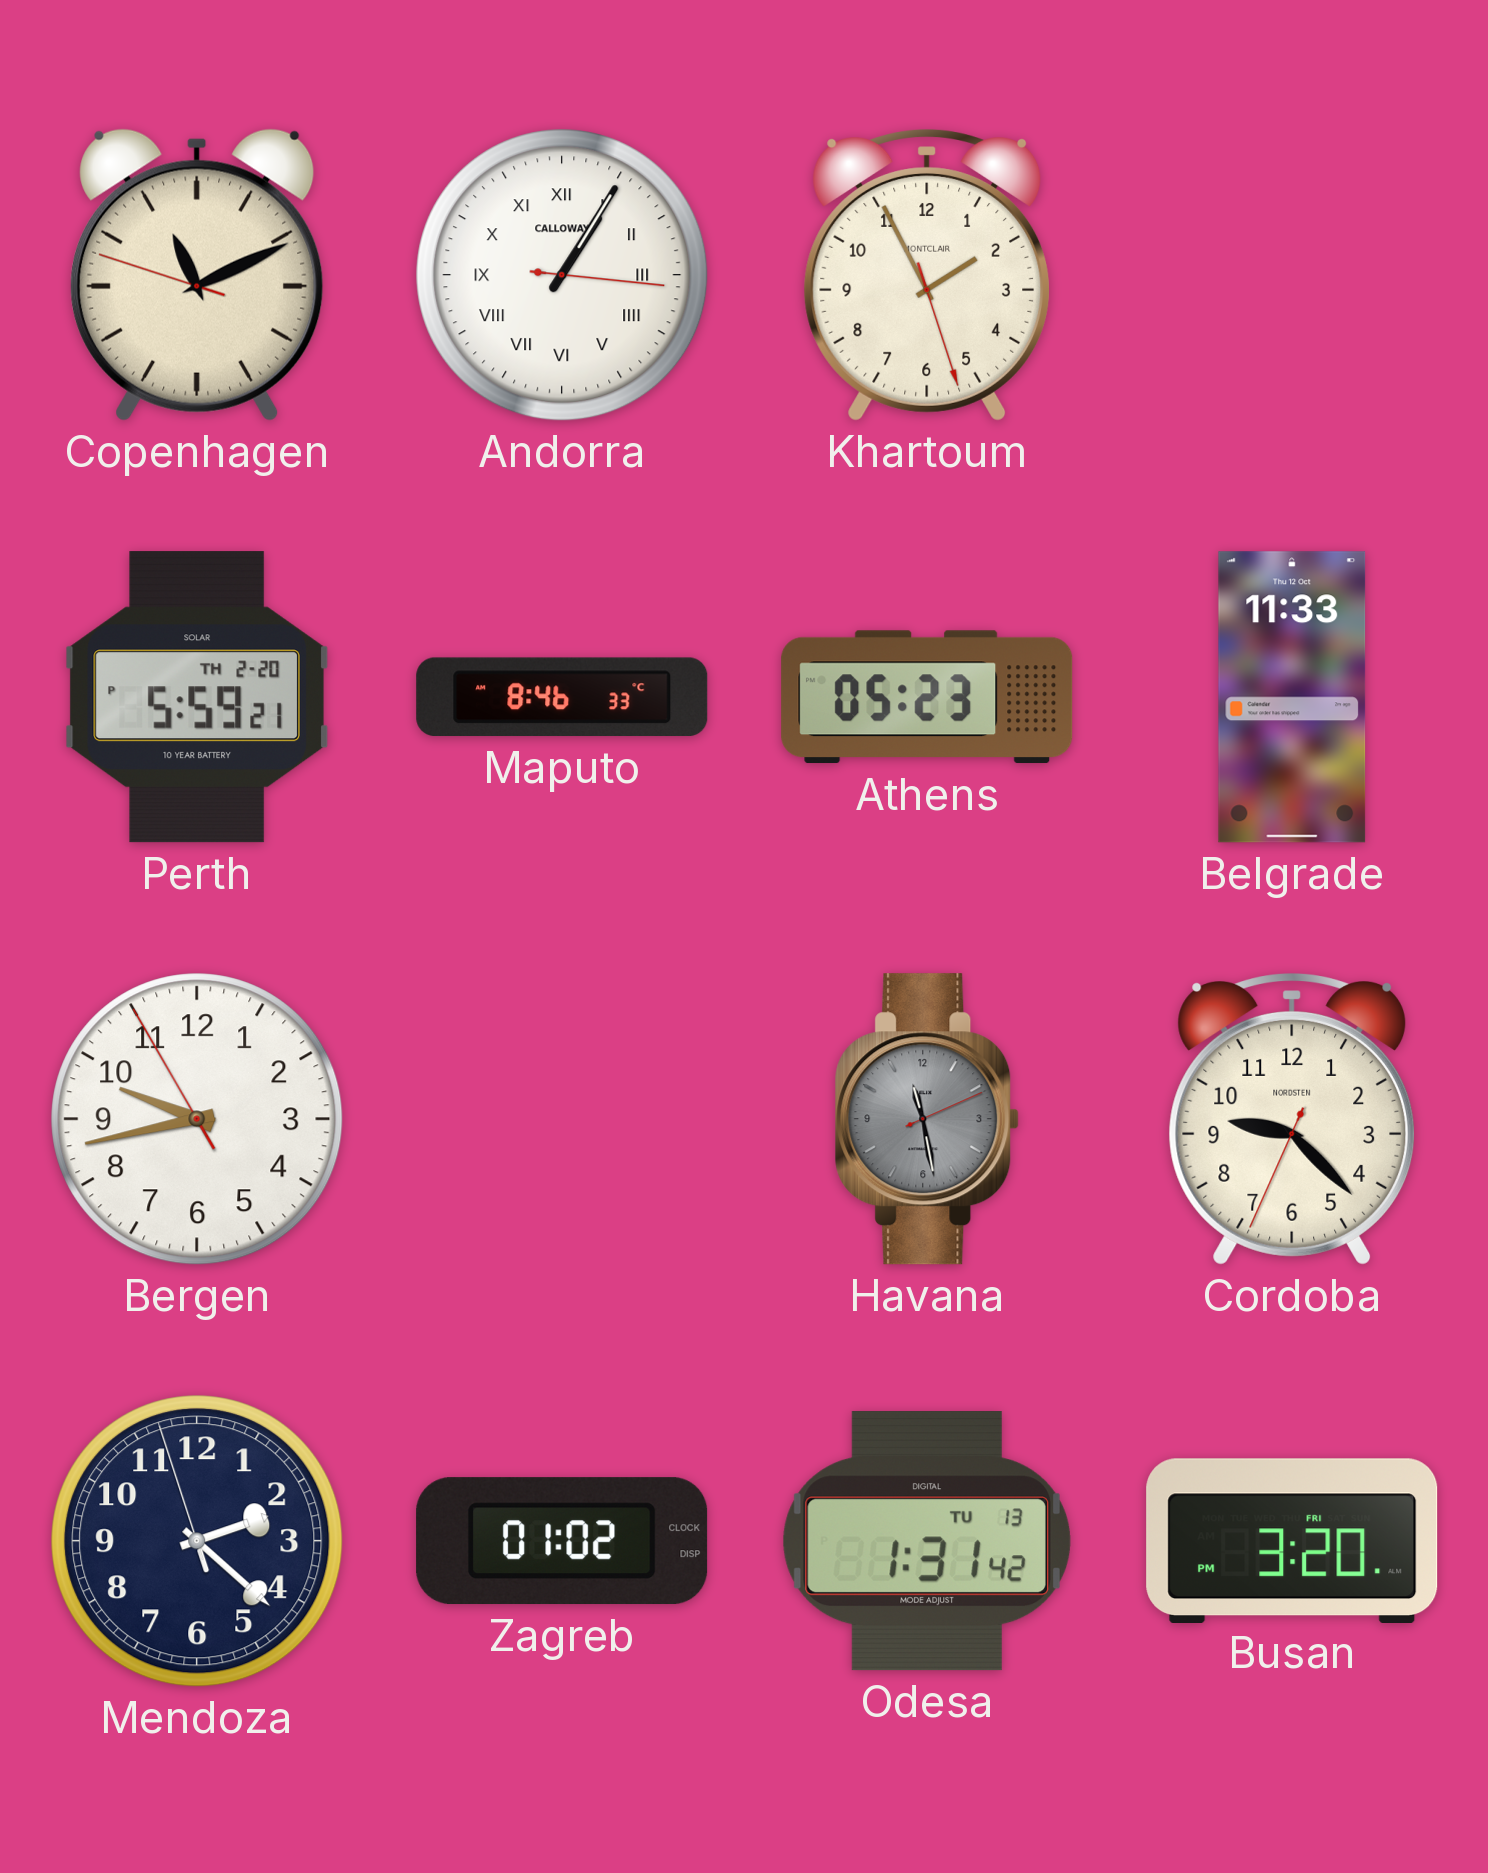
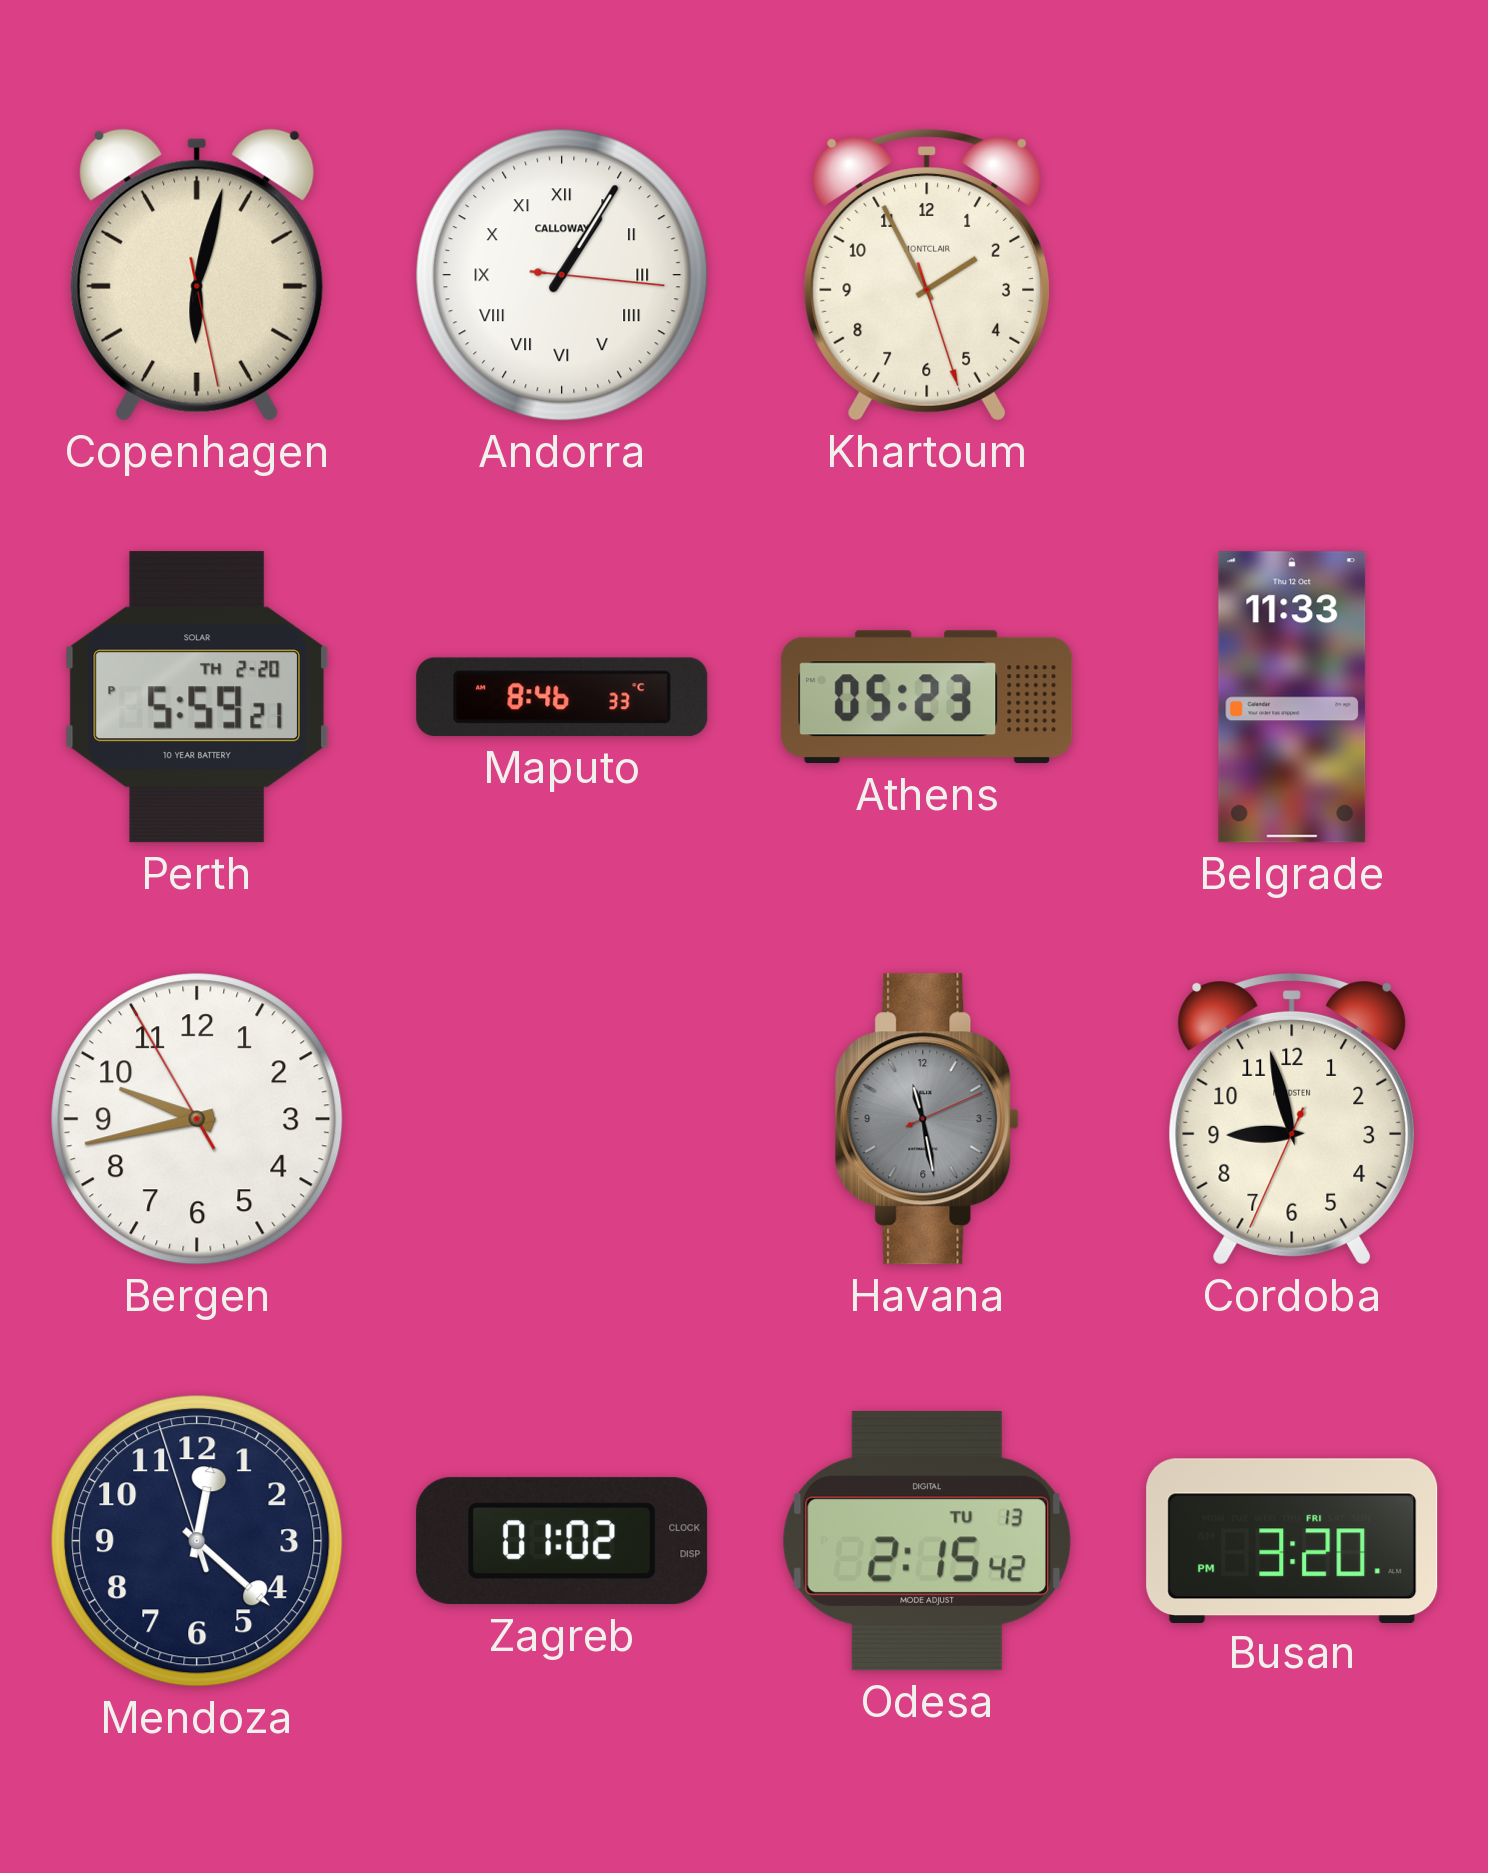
Copenhagen: 11:10 -> 6:02 (197, 275)
Cordoba: 9:22 -> 8:57 (1292, 1119)
Mendoza: 2:21 -> 12:21 (197, 1541)
Odesa: 1:31 -> 2:15 (927, 1541)
